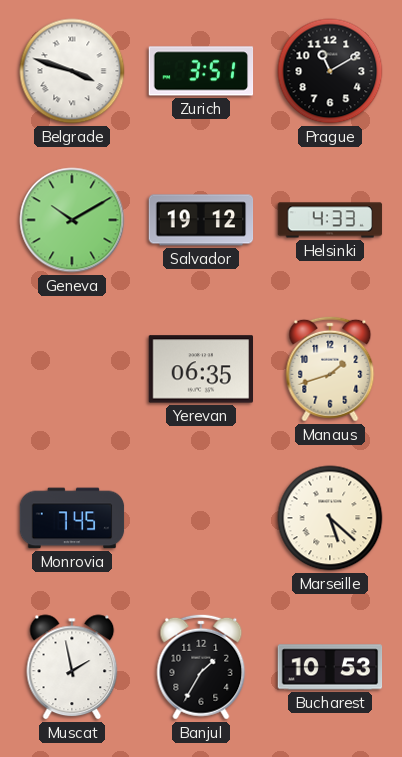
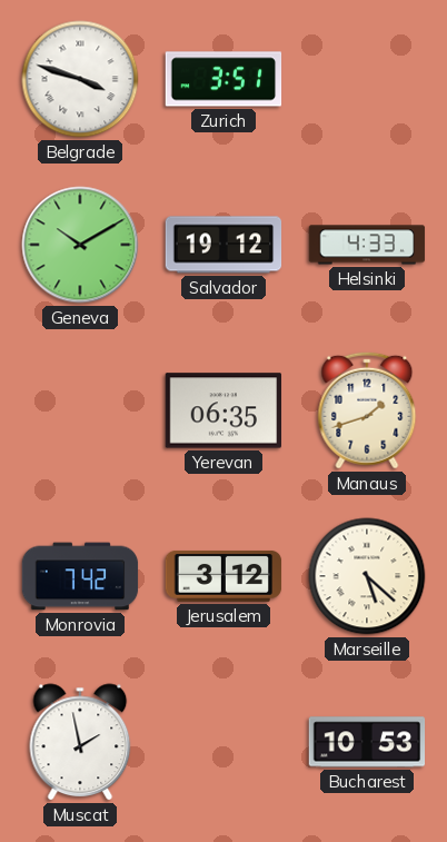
Prague: 11:10 -> none (330, 71)
Monrovia: 7:45 -> 7:42 (80, 576)
Jerusalem: none -> 3:12 (223, 576)
Banjul: 1:35 -> none (201, 667)
